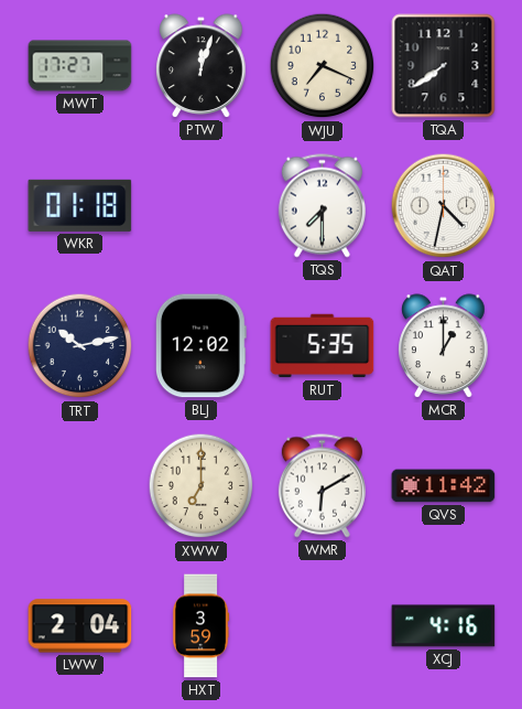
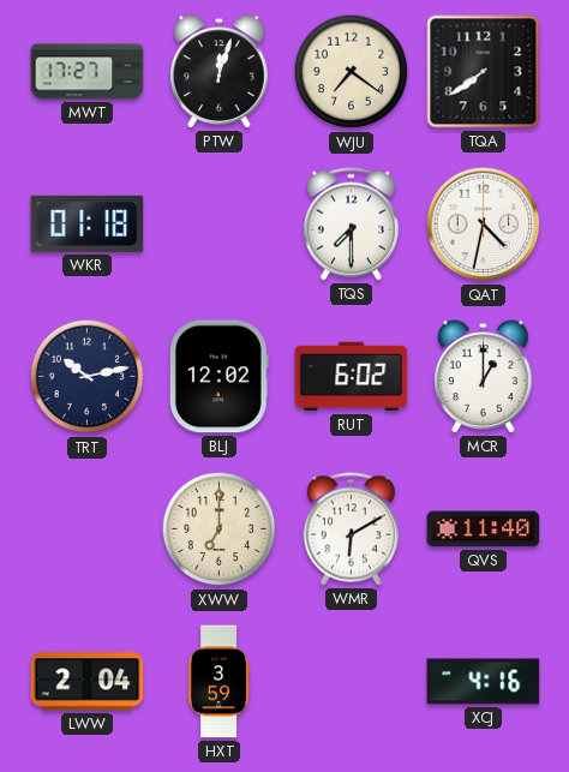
WJU: 7:19 -> 7:21 (352, 72)
RUT: 5:35 -> 6:02 (352, 377)
QVS: 11:42 -> 11:40 (484, 529)
